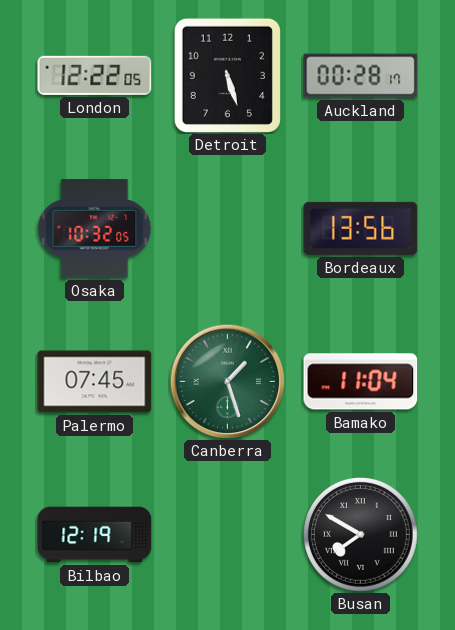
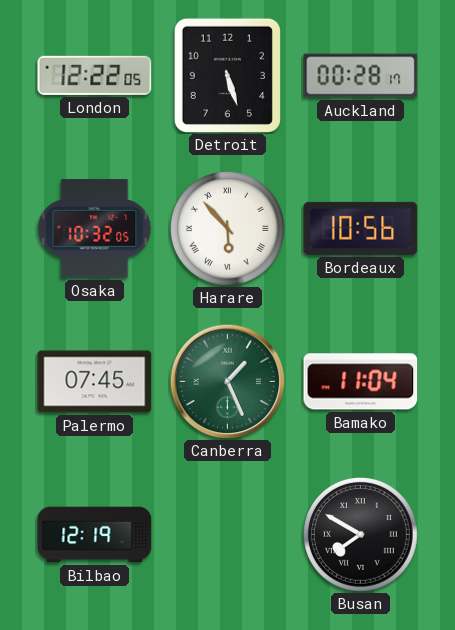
Harare: none -> 5:53 (228, 229)
Bordeaux: 13:56 -> 10:56 (361, 228)
Canberra: 1:27 -> 1:26 (227, 381)
